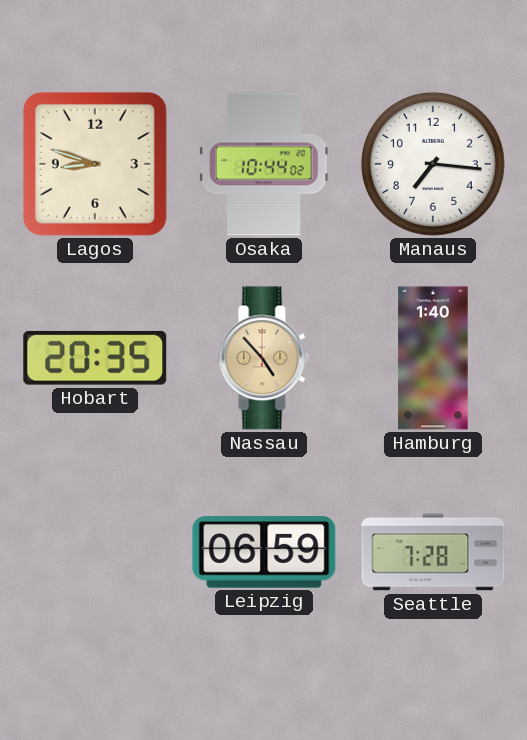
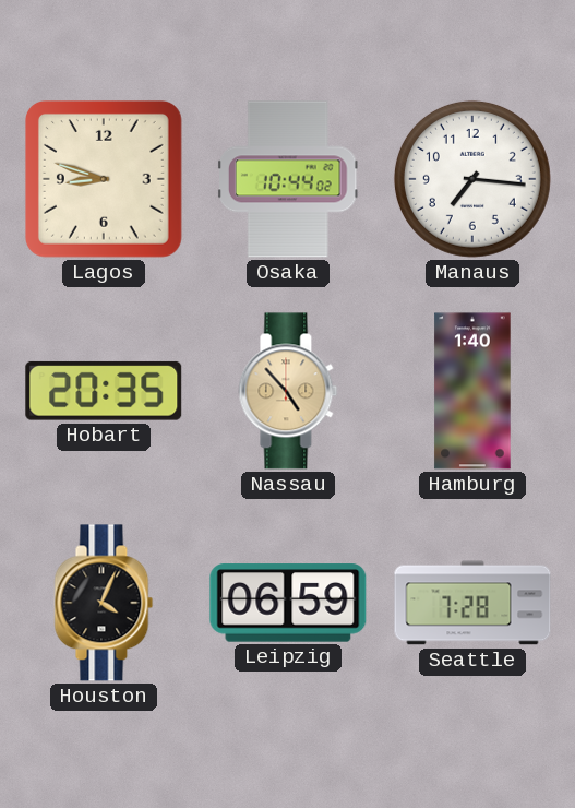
Houston: none -> 4:04 (104, 603)
